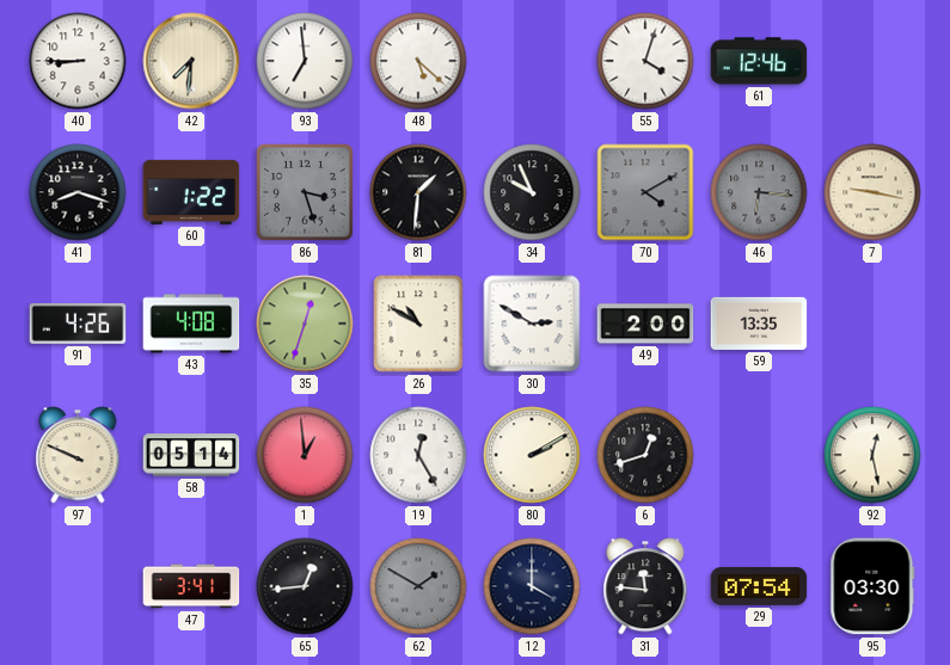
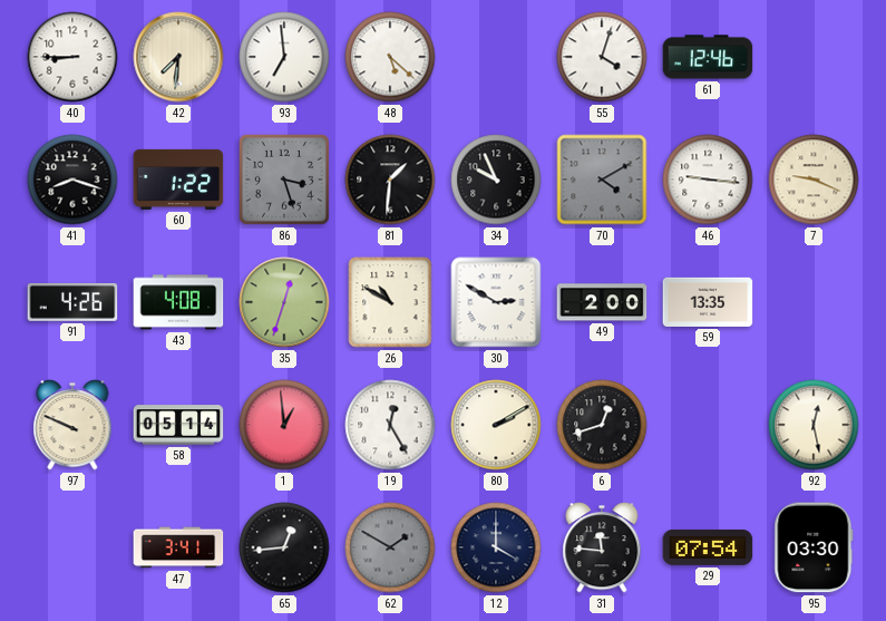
46: 6:16 -> 9:16 (708, 179)
46 dial: grey -> white (708, 179)
7: 9:17 -> 9:19 (814, 179)
